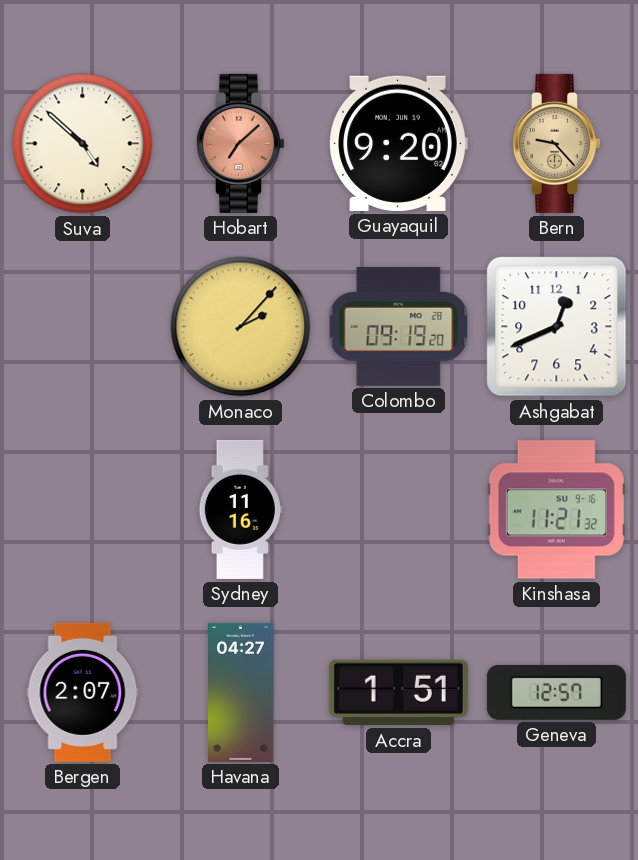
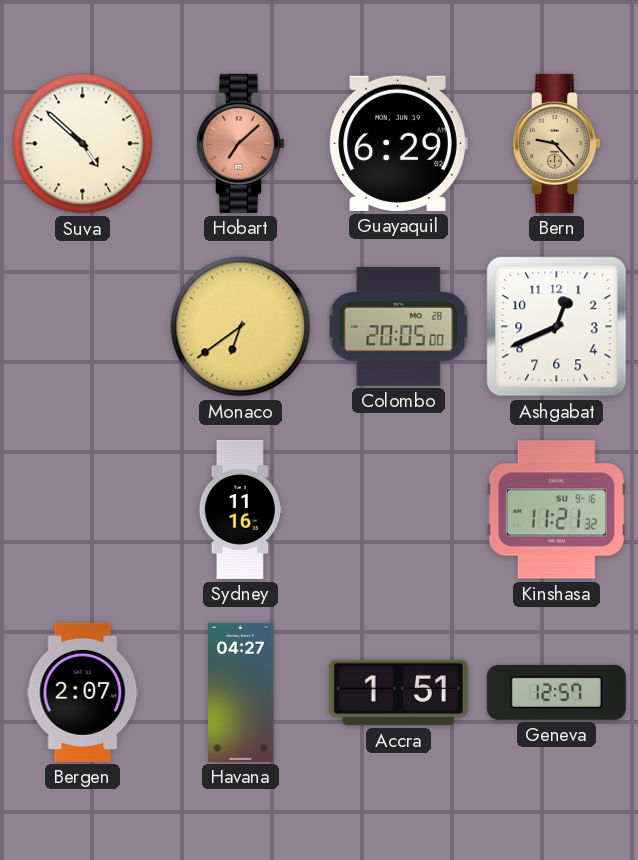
Guayaquil: 9:20 -> 6:29 (398, 143)
Monaco: 2:07 -> 6:39 (241, 327)
Colombo: 09:19 -> 20:05 (399, 326)
